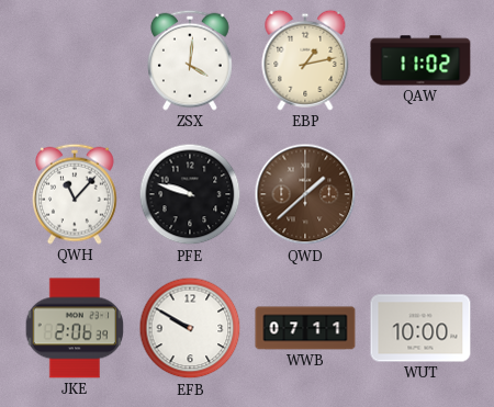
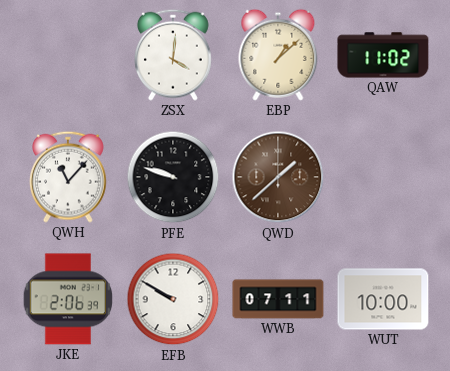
EBP: 1:13 -> 1:08 (278, 55)
